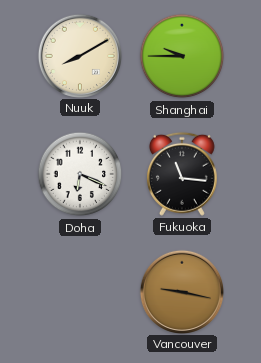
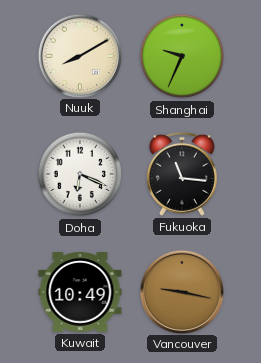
Shanghai: 9:45 -> 9:34 (182, 56)
Kuwait: none -> 10:49 (80, 292)
